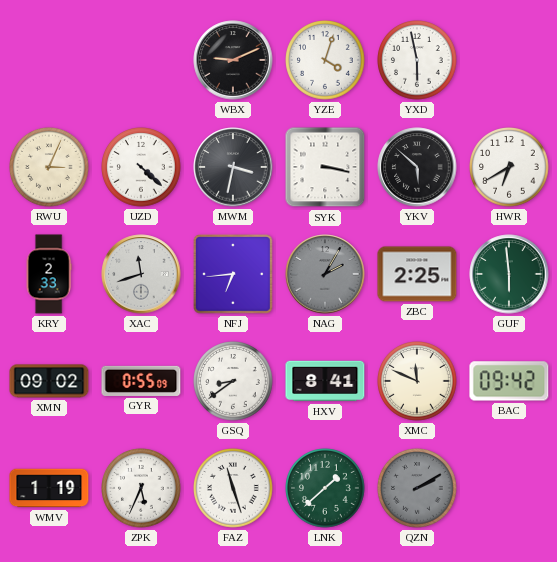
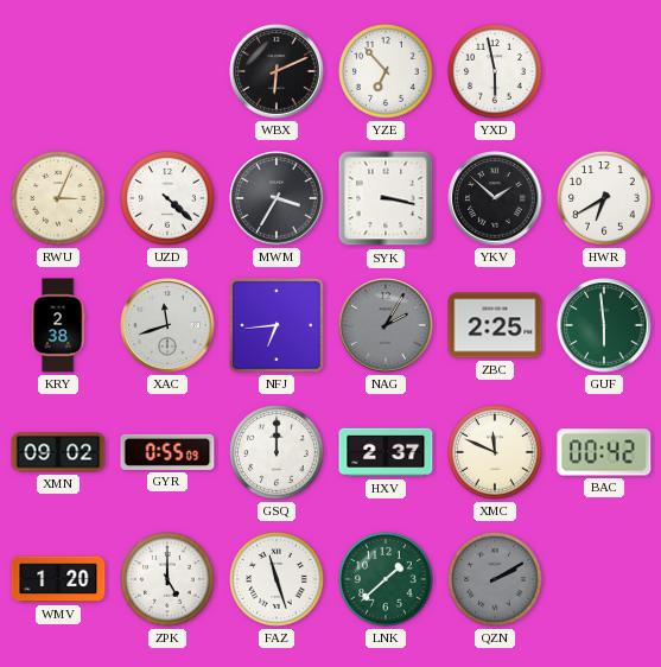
WBX: 9:11 -> 6:11 (277, 71)
YZE: 4:03 -> 6:53 (386, 71)
MWM: 3:32 -> 3:35 (277, 198)
YKV: 5:52 -> 1:52 (495, 198)
KRY: 2:33 -> 2:38 (58, 325)
GSQ: 8:39 -> 12:00 (277, 452)
HXV: 8:41 -> 2:37 (386, 452)
BAC: 09:42 -> 00:42 (604, 452)
WMV: 1:19 -> 1:20 (58, 579)
ZPK: 5:34 -> 5:00 (167, 579)
